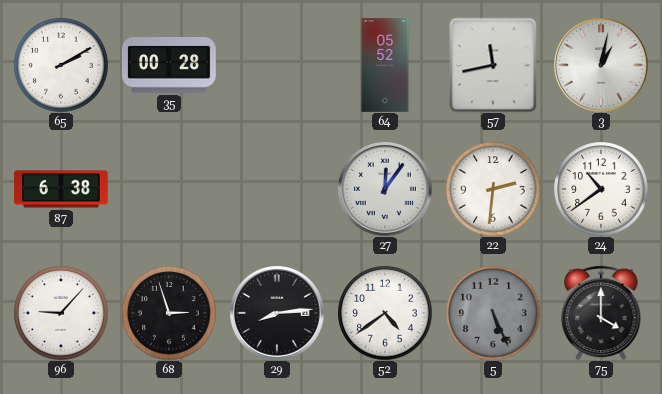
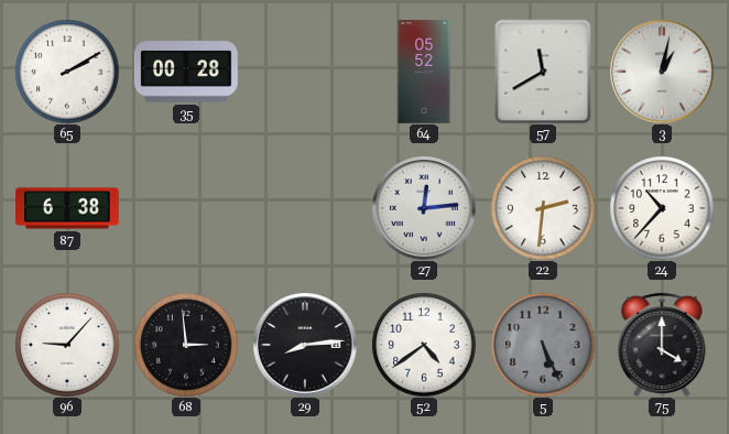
57: 11:43 -> 11:40 (543, 72)
27: 12:06 -> 12:14 (424, 208)
24: 10:39 -> 10:37 (662, 208)
68: 2:57 -> 2:59 (186, 345)
